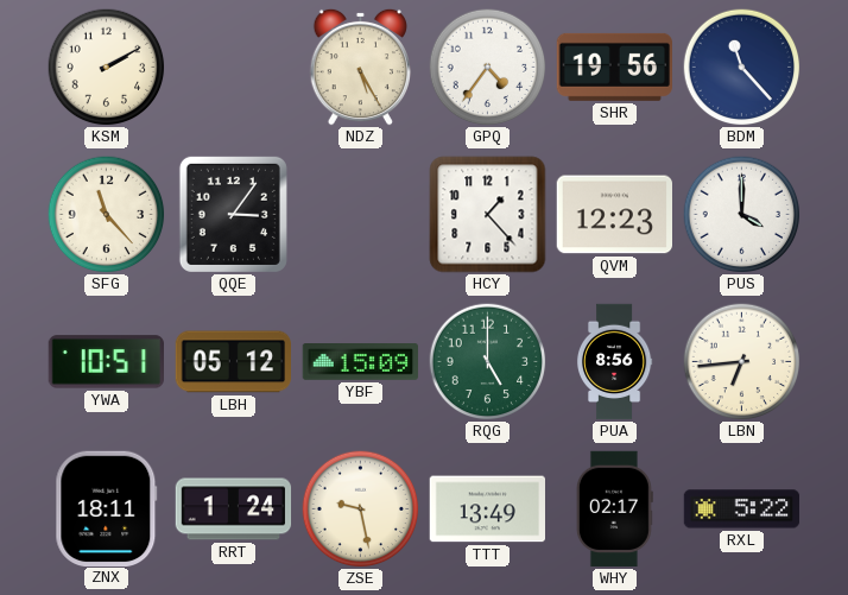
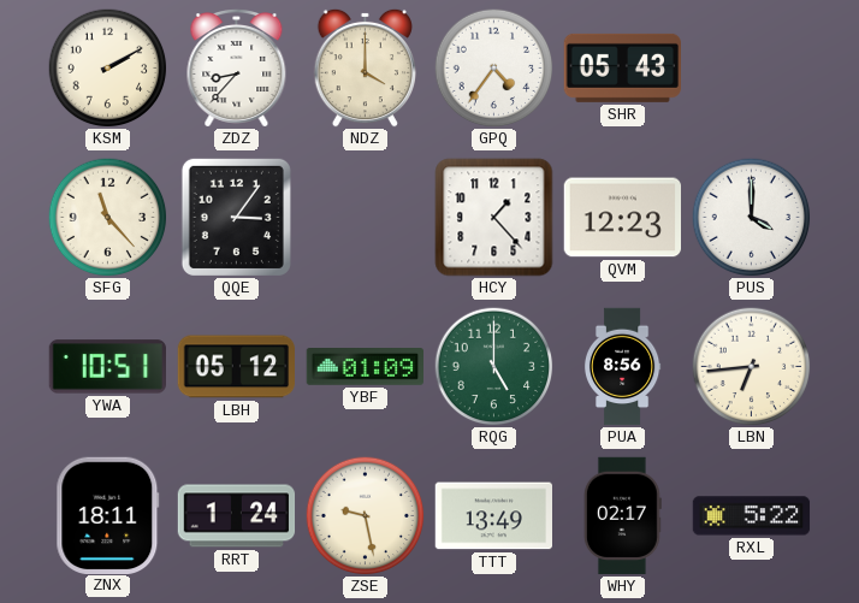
ZDZ: none -> 8:37 (237, 69)
NDZ: 5:25 -> 4:00 (365, 67)
SHR: 19:56 -> 05:43 (622, 67)
BDM: 11:23 -> none (742, 68)
YBF: 15:09 -> 01:09 (365, 367)
